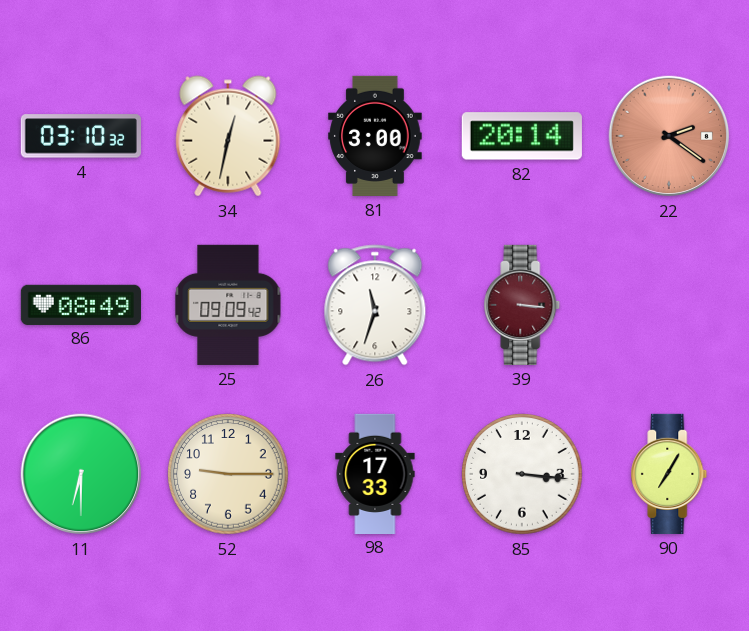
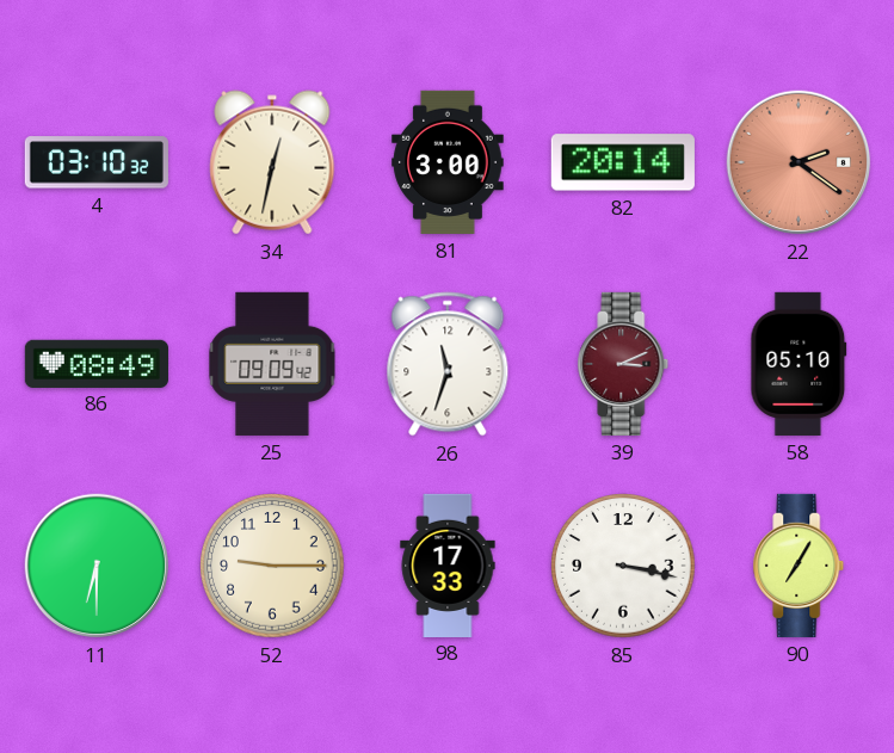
39: 3:16 -> 3:11 (623, 364)
58: none -> 05:10 (799, 364)
85: 3:16 -> 3:17 (623, 566)
